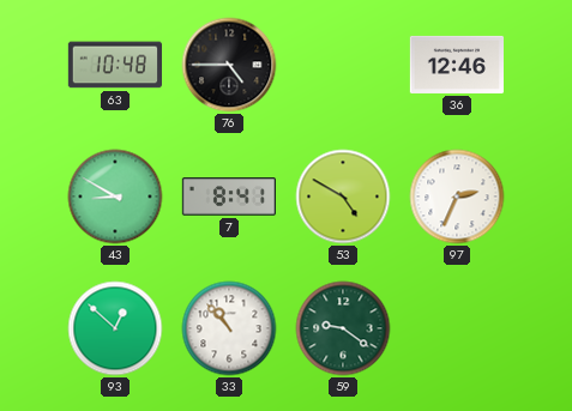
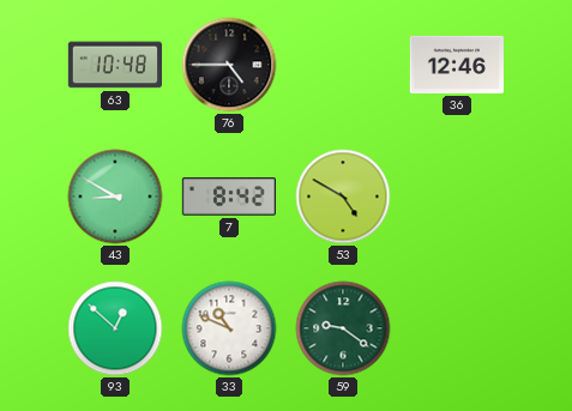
7: 8:41 -> 8:42 (228, 197)
97: 2:34 -> none (457, 197)
33: 10:53 -> 10:49 (229, 328)
